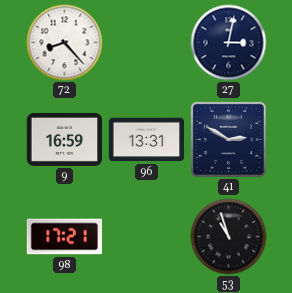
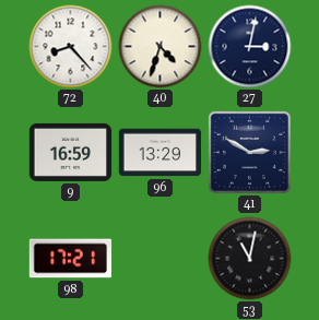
40: none -> 4:33 (161, 47)
96: 13:31 -> 13:29 (161, 153)
53: 10:57 -> 11:02 (250, 259)
